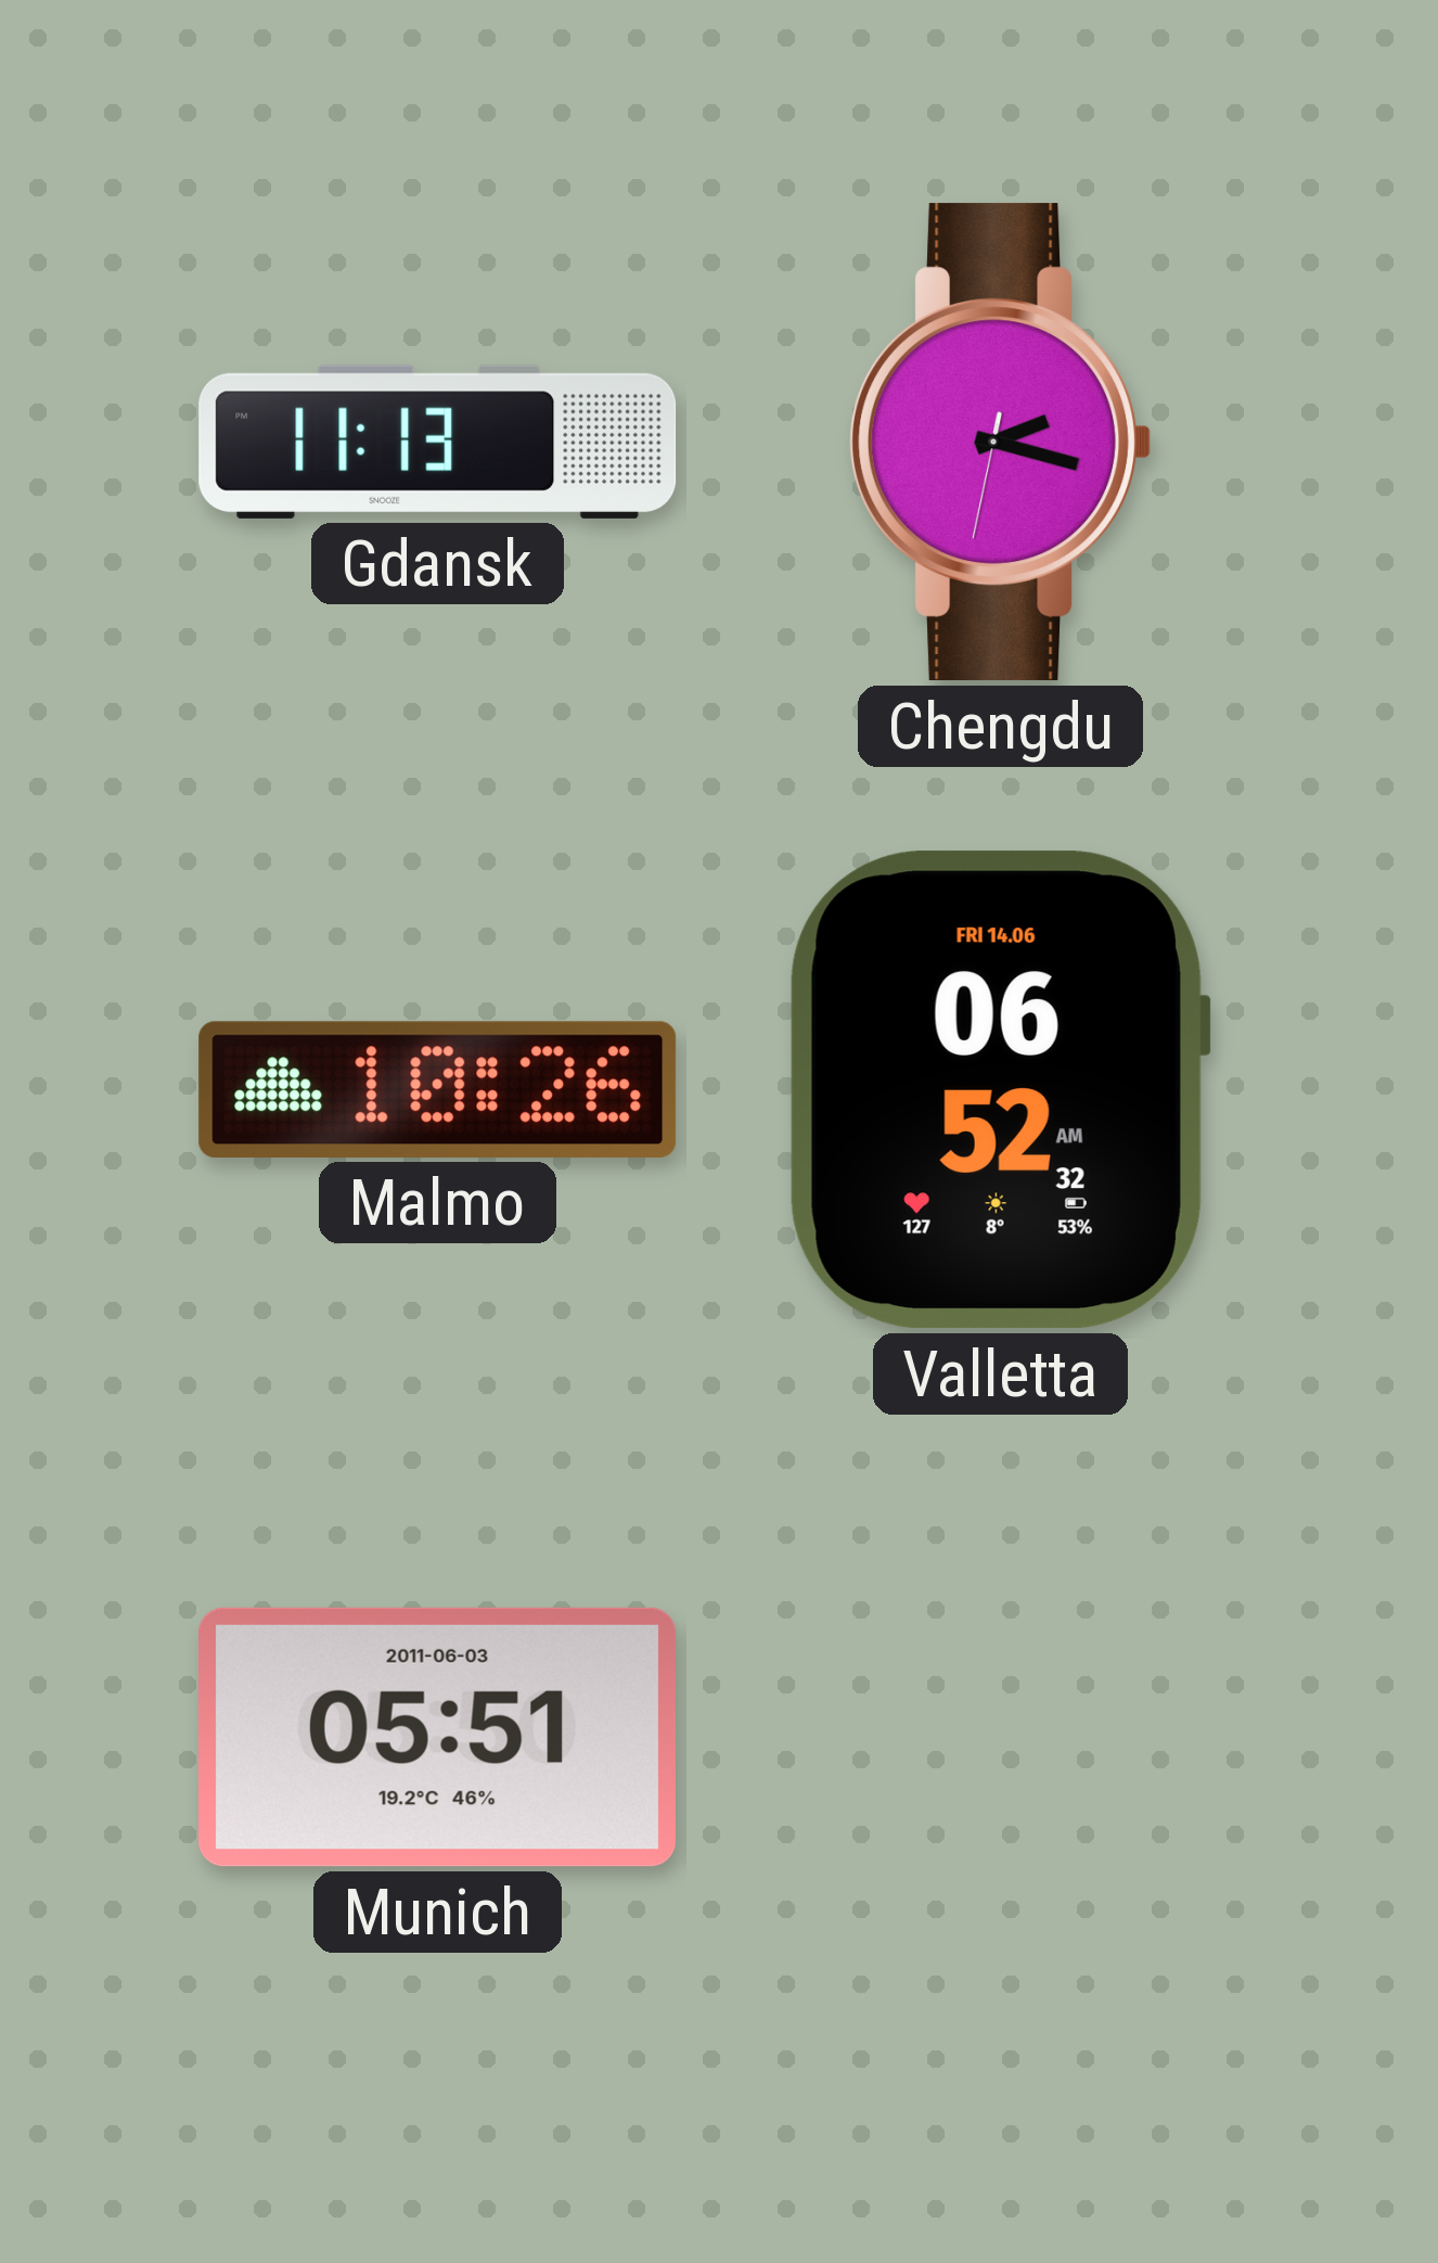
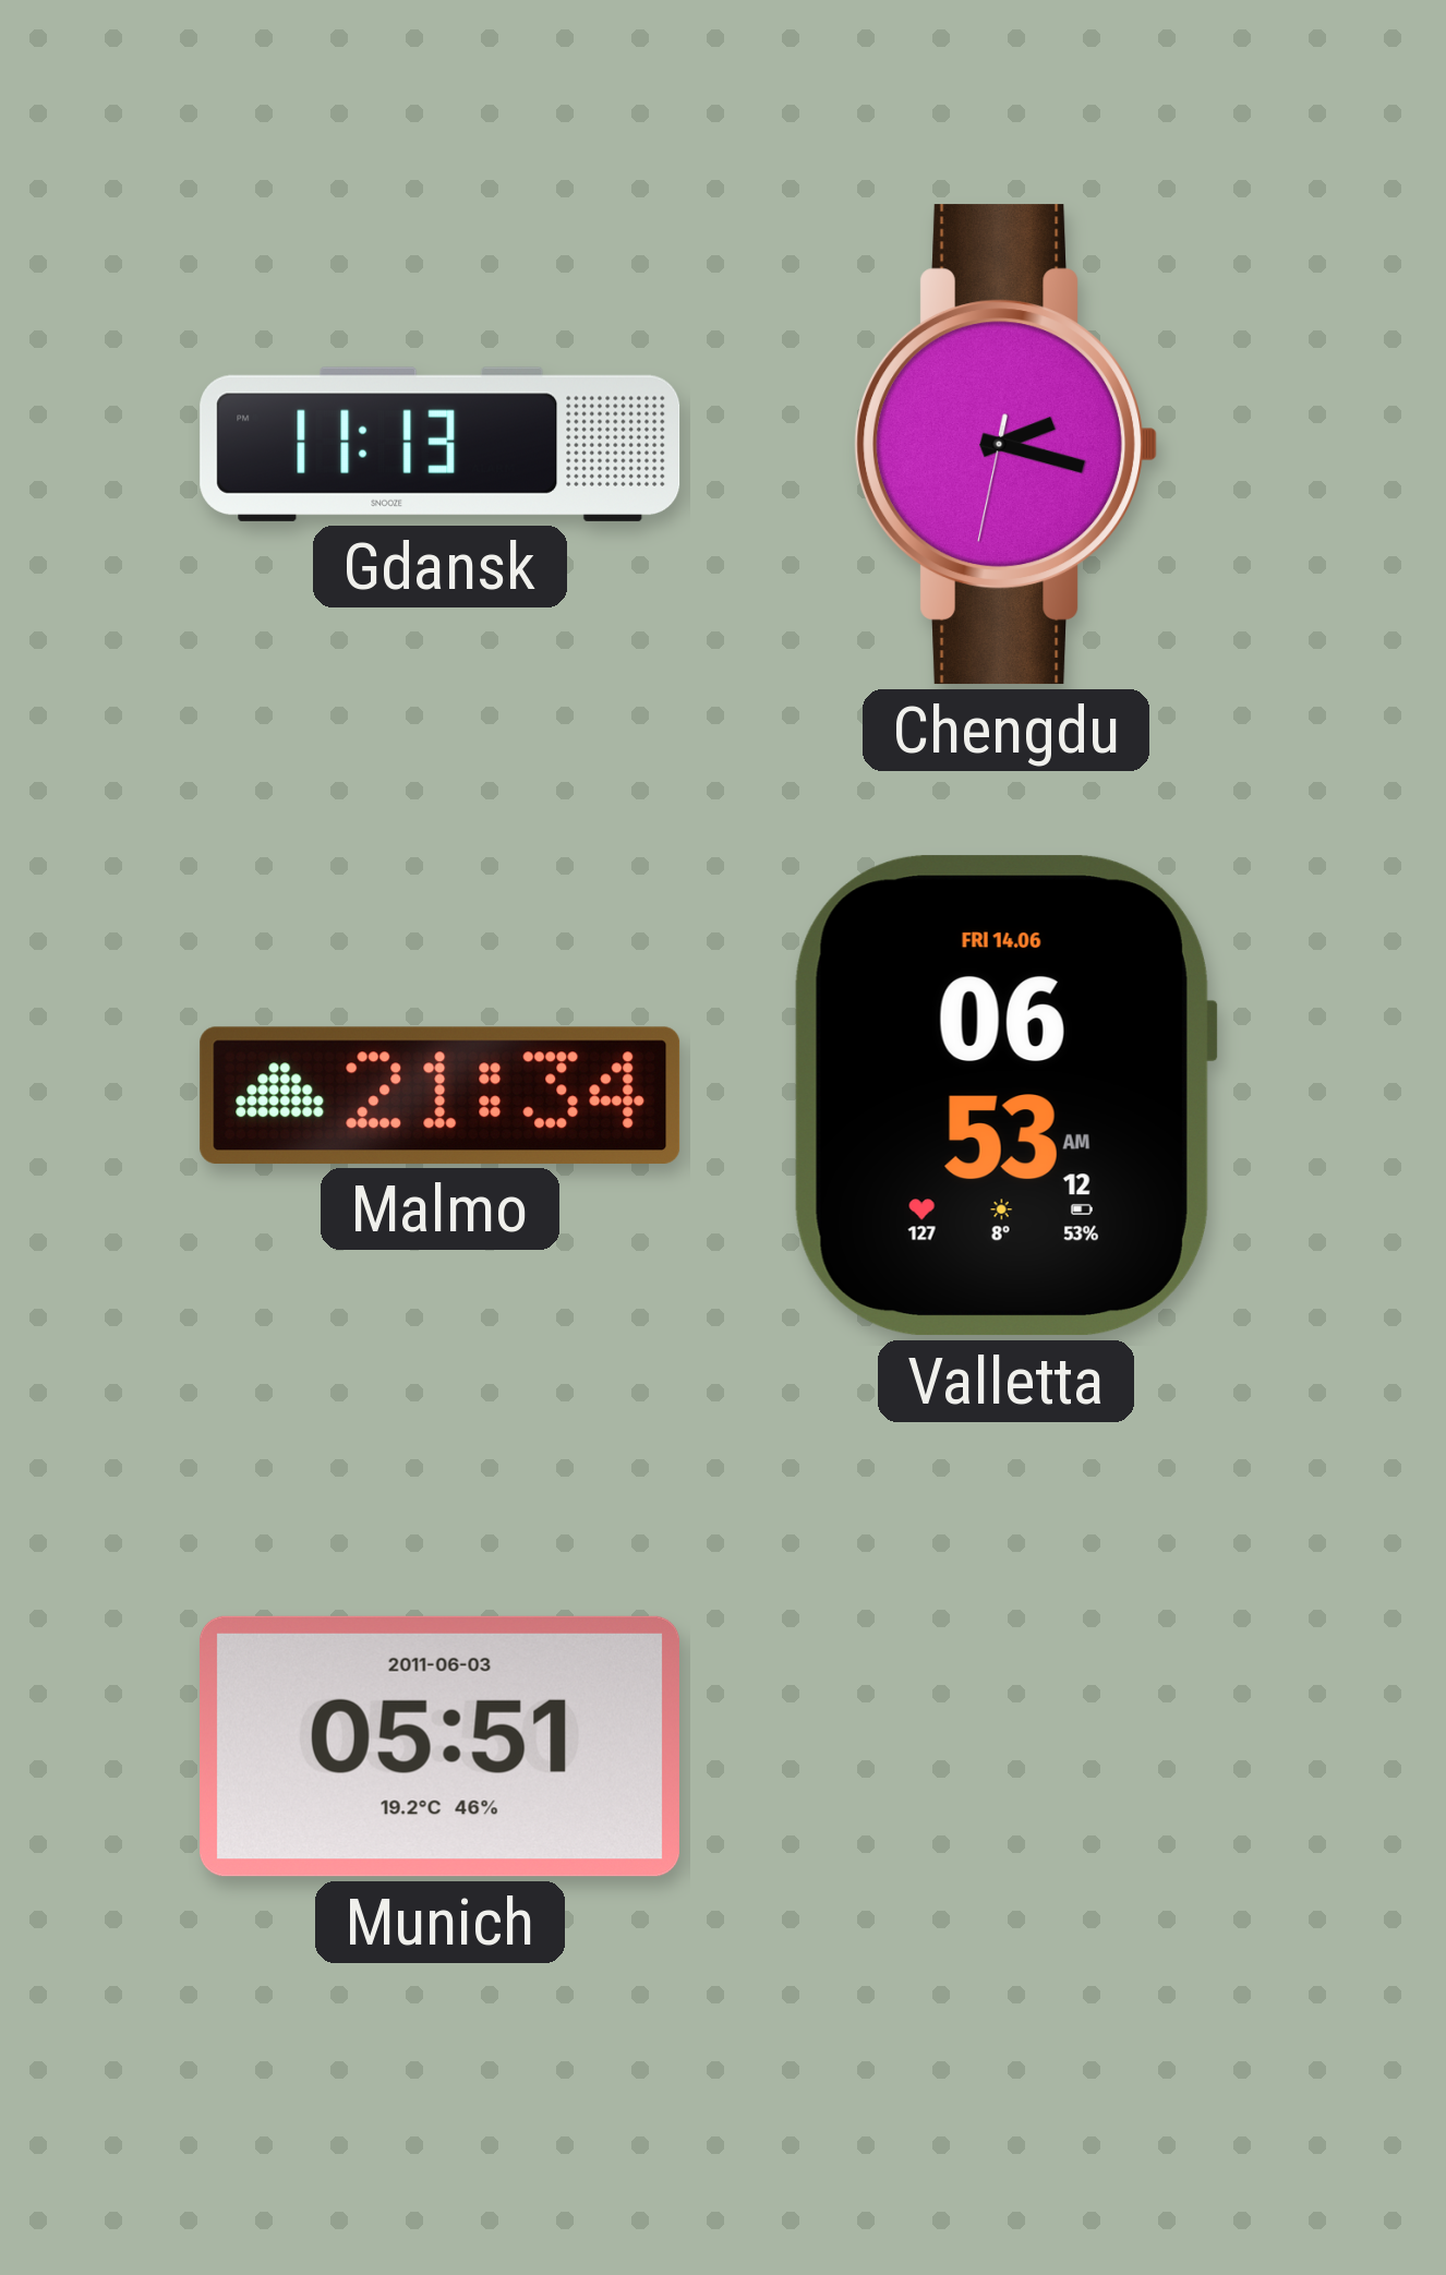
Malmo: 10:26 -> 21:34 (441, 1095)
Valletta: 06:52 -> 06:53 (1005, 1096)
